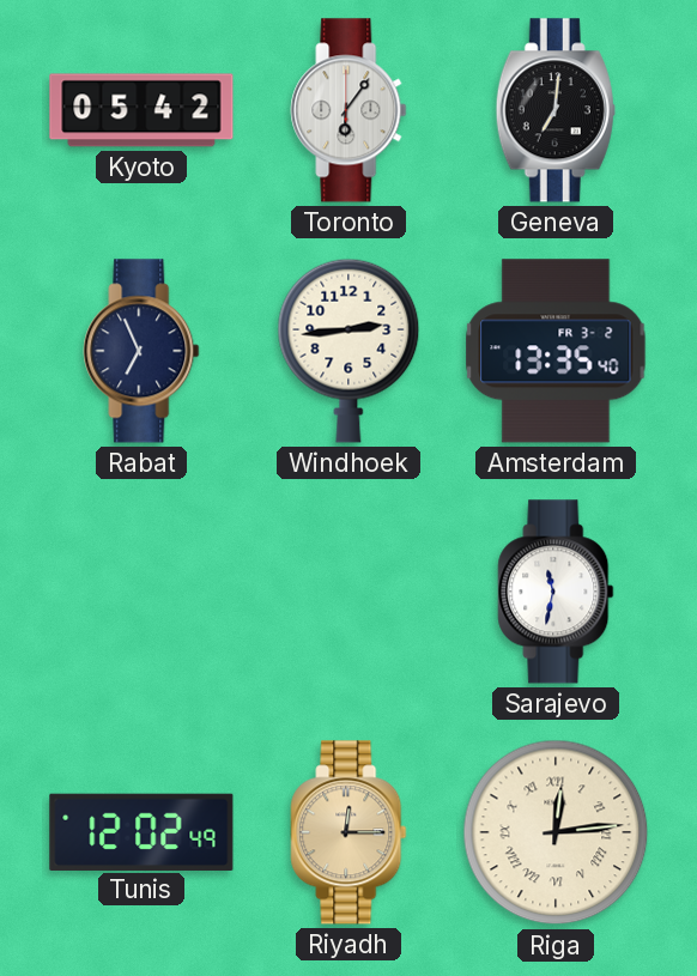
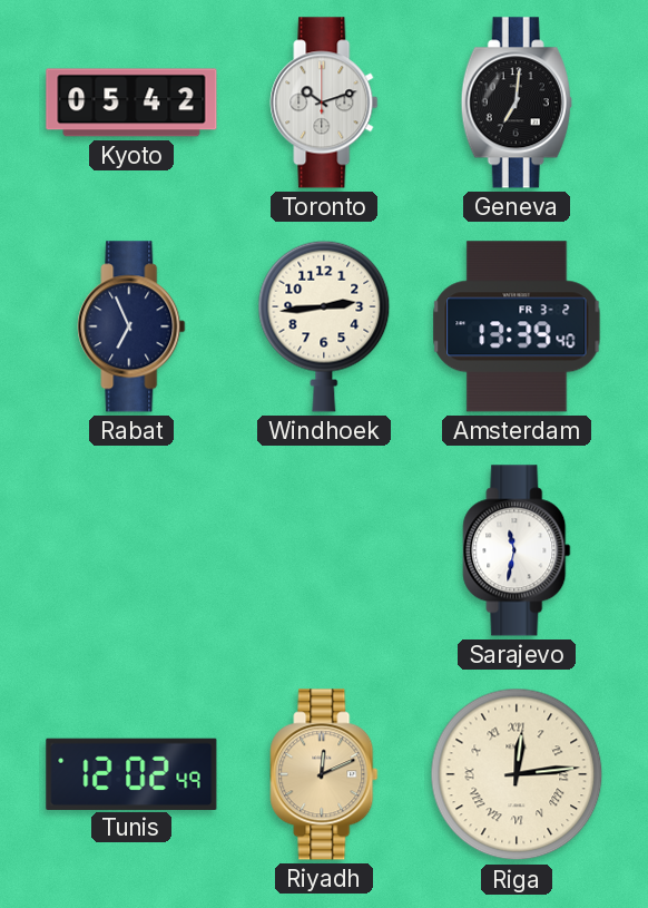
Toronto: 6:06 -> 10:12 (324, 102)
Amsterdam: 13:35 -> 13:39 (517, 326)
Riyadh: 12:15 -> 12:11 (324, 774)
